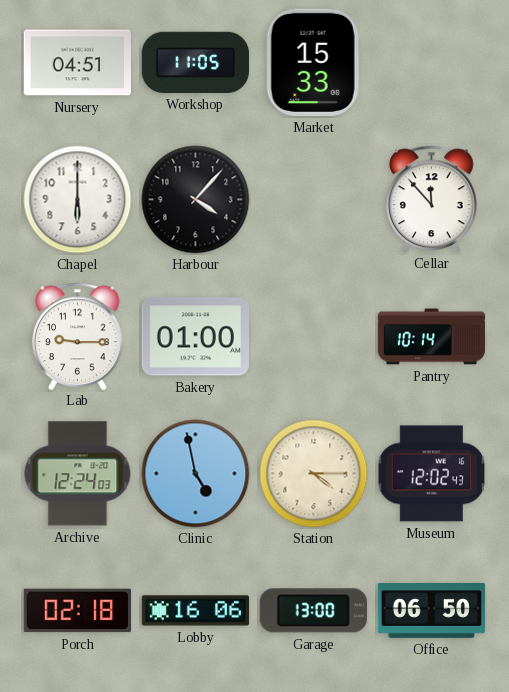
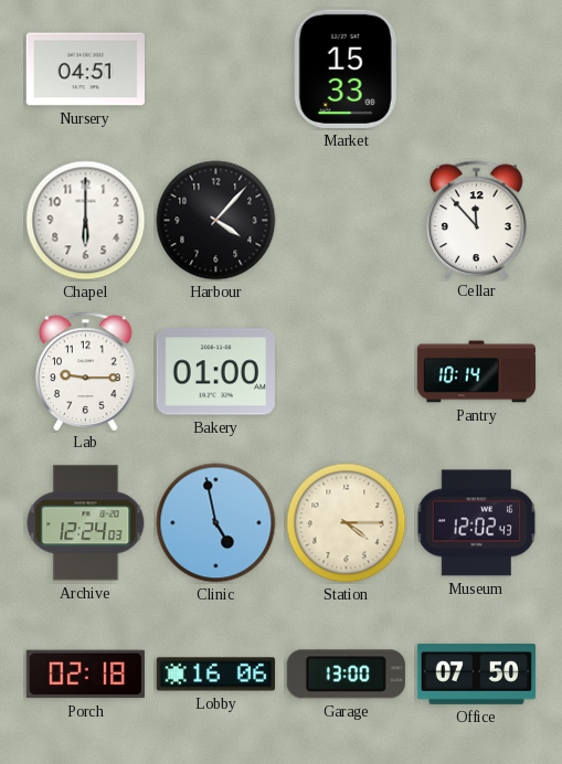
Workshop: 11:05 -> none (195, 62)
Office: 06:50 -> 07:50 (476, 673)
